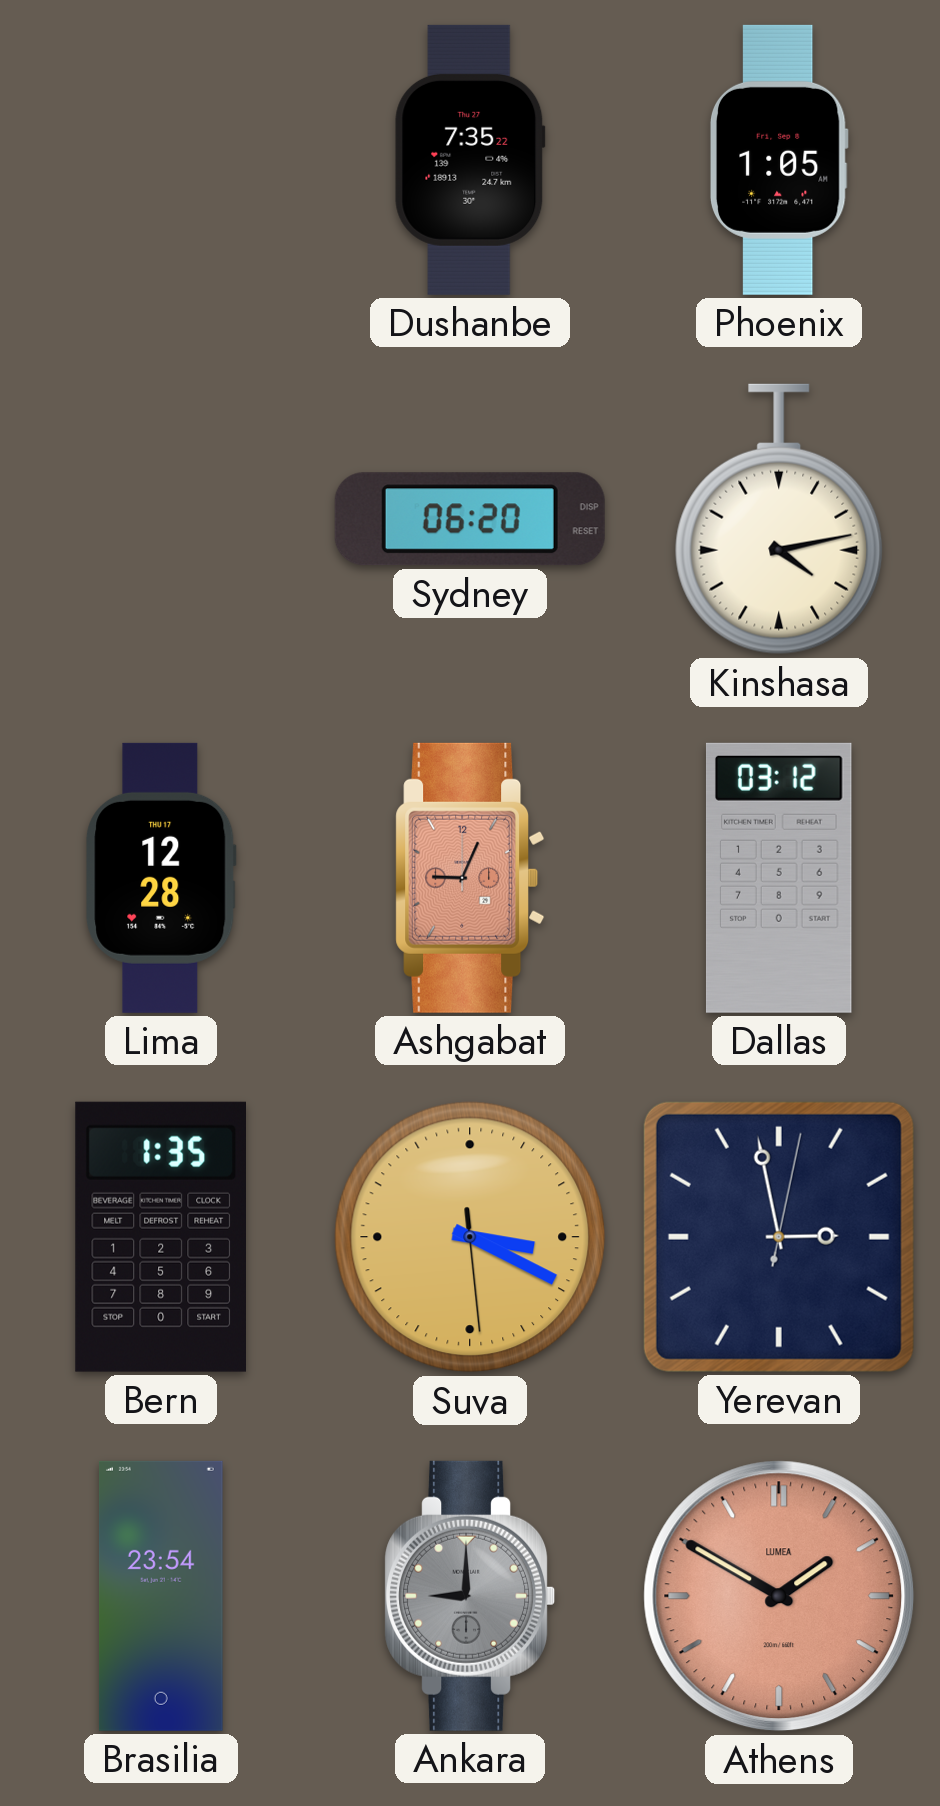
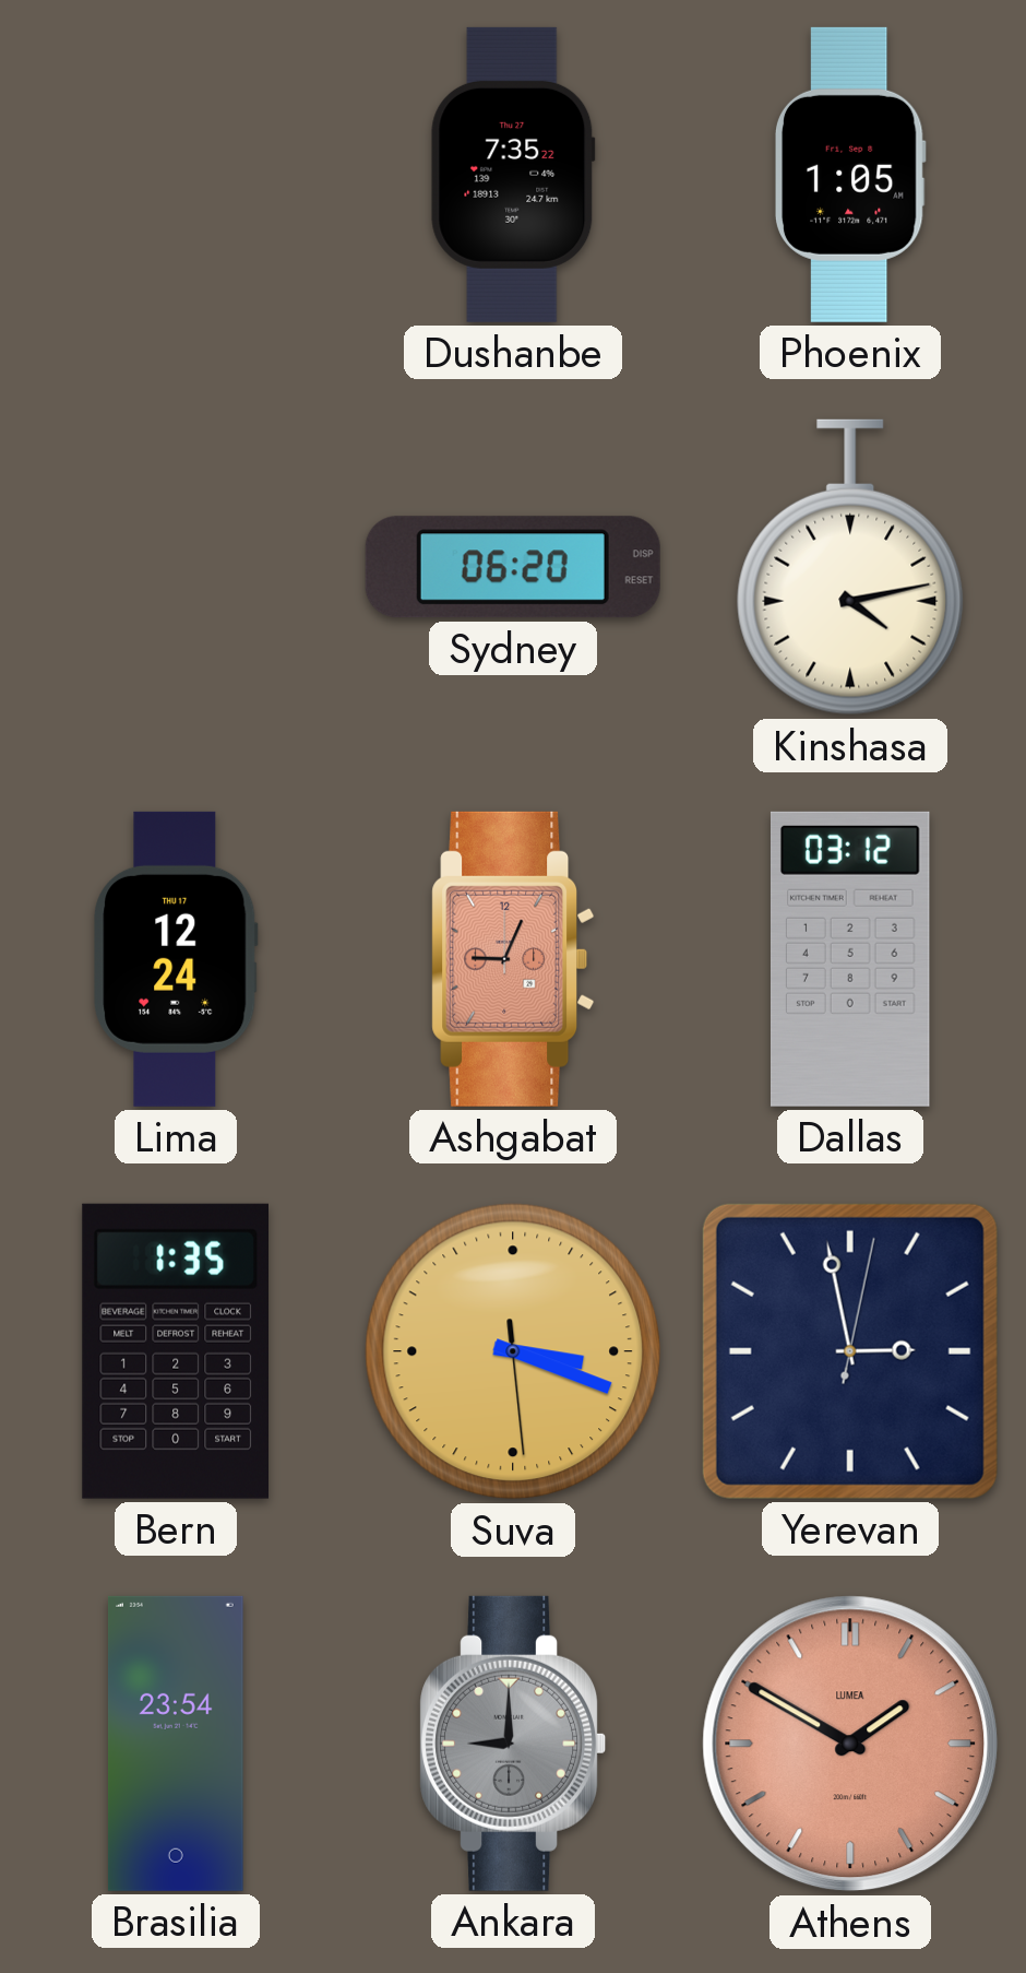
Lima: 12:28 -> 12:24 (176, 959)
Suva: 3:19 -> 3:18 (513, 1351)
